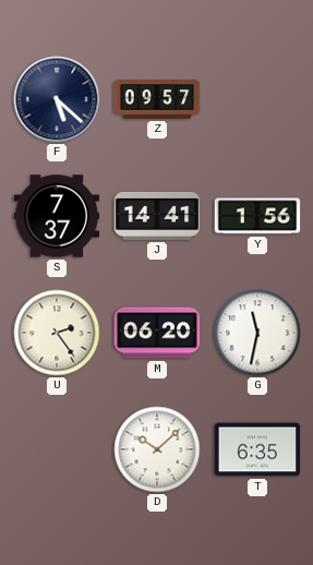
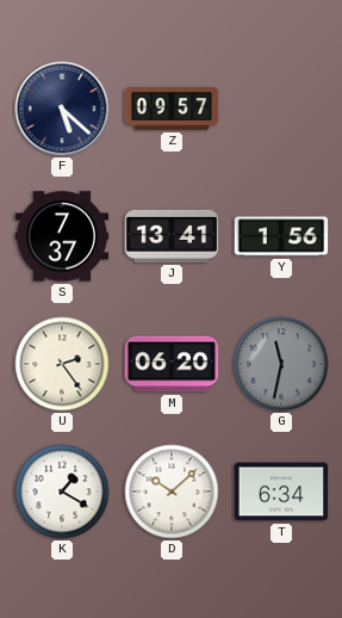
J: 14:41 -> 13:41 (172, 236)
G dial: white -> grey (281, 364)
K: none -> 1:20 (62, 492)
T: 6:35 -> 6:34 (281, 492)
